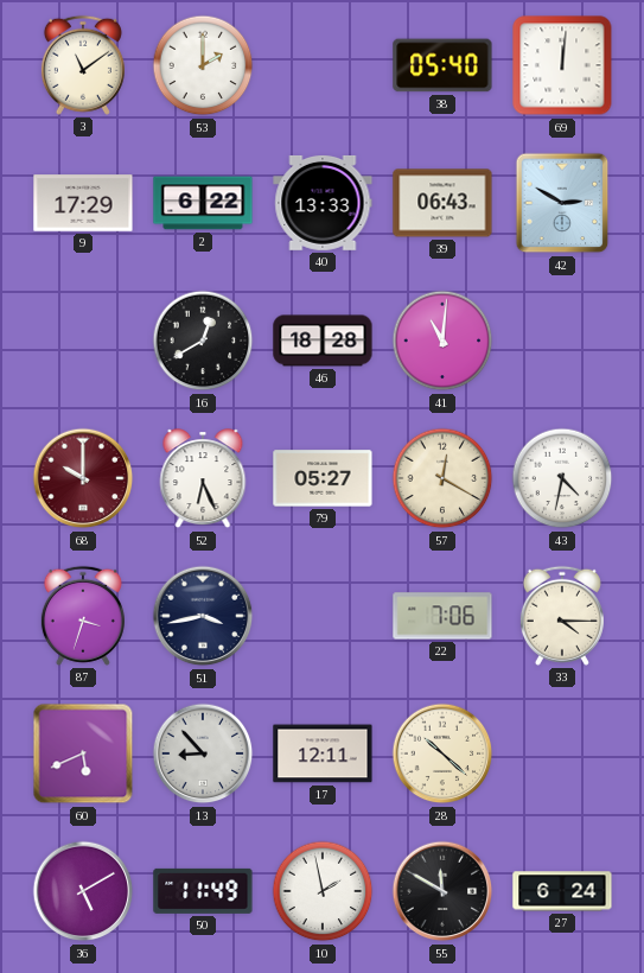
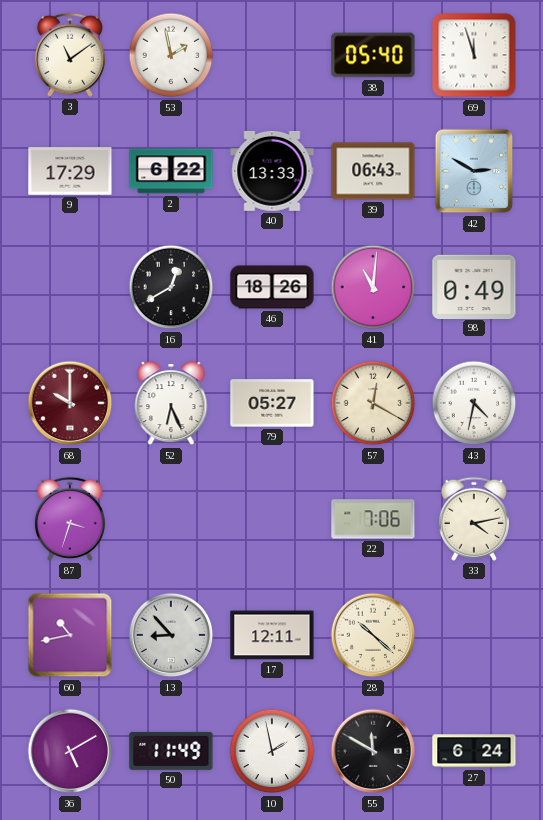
53: 2:00 -> 1:58 (171, 55)
69: 12:01 -> 11:57 (474, 55)
46: 18:28 -> 18:26 (272, 287)
98: none -> 0:49 (474, 286)
51: 3:43 -> none (203, 616)
33: 4:15 -> 4:13 (474, 519)
60: 5:41 -> 10:43 (70, 635)
